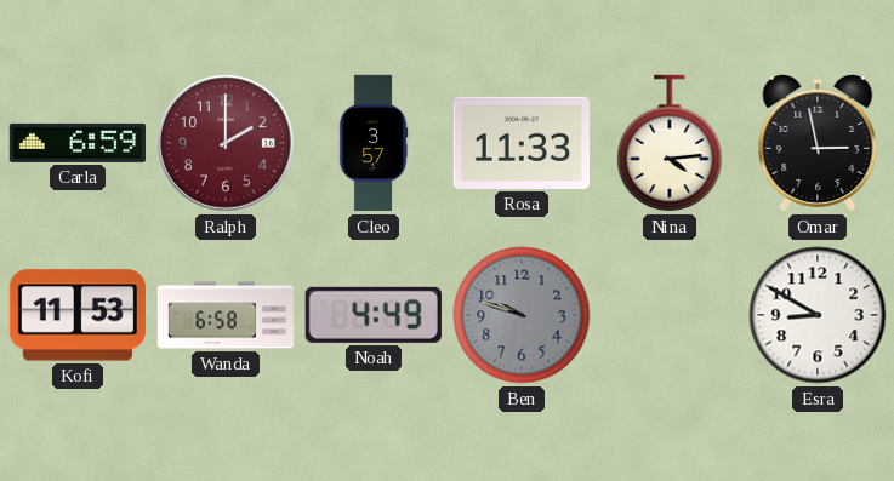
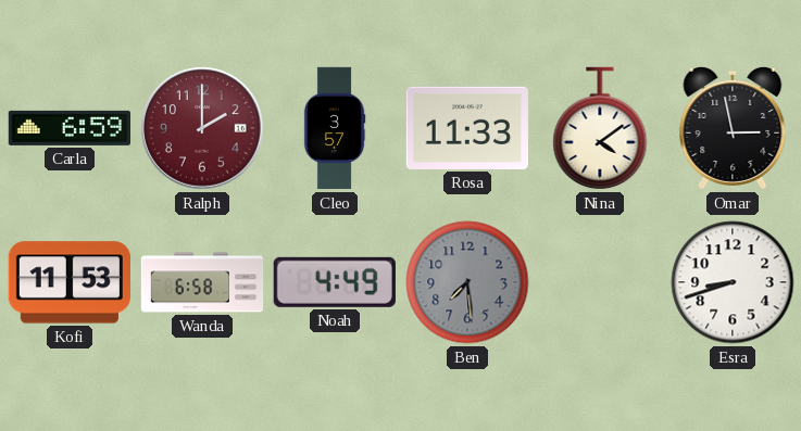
Nina: 4:14 -> 4:09 (600, 128)
Ben: 9:48 -> 7:29 (467, 282)
Esra: 8:50 -> 8:42 (733, 282)
